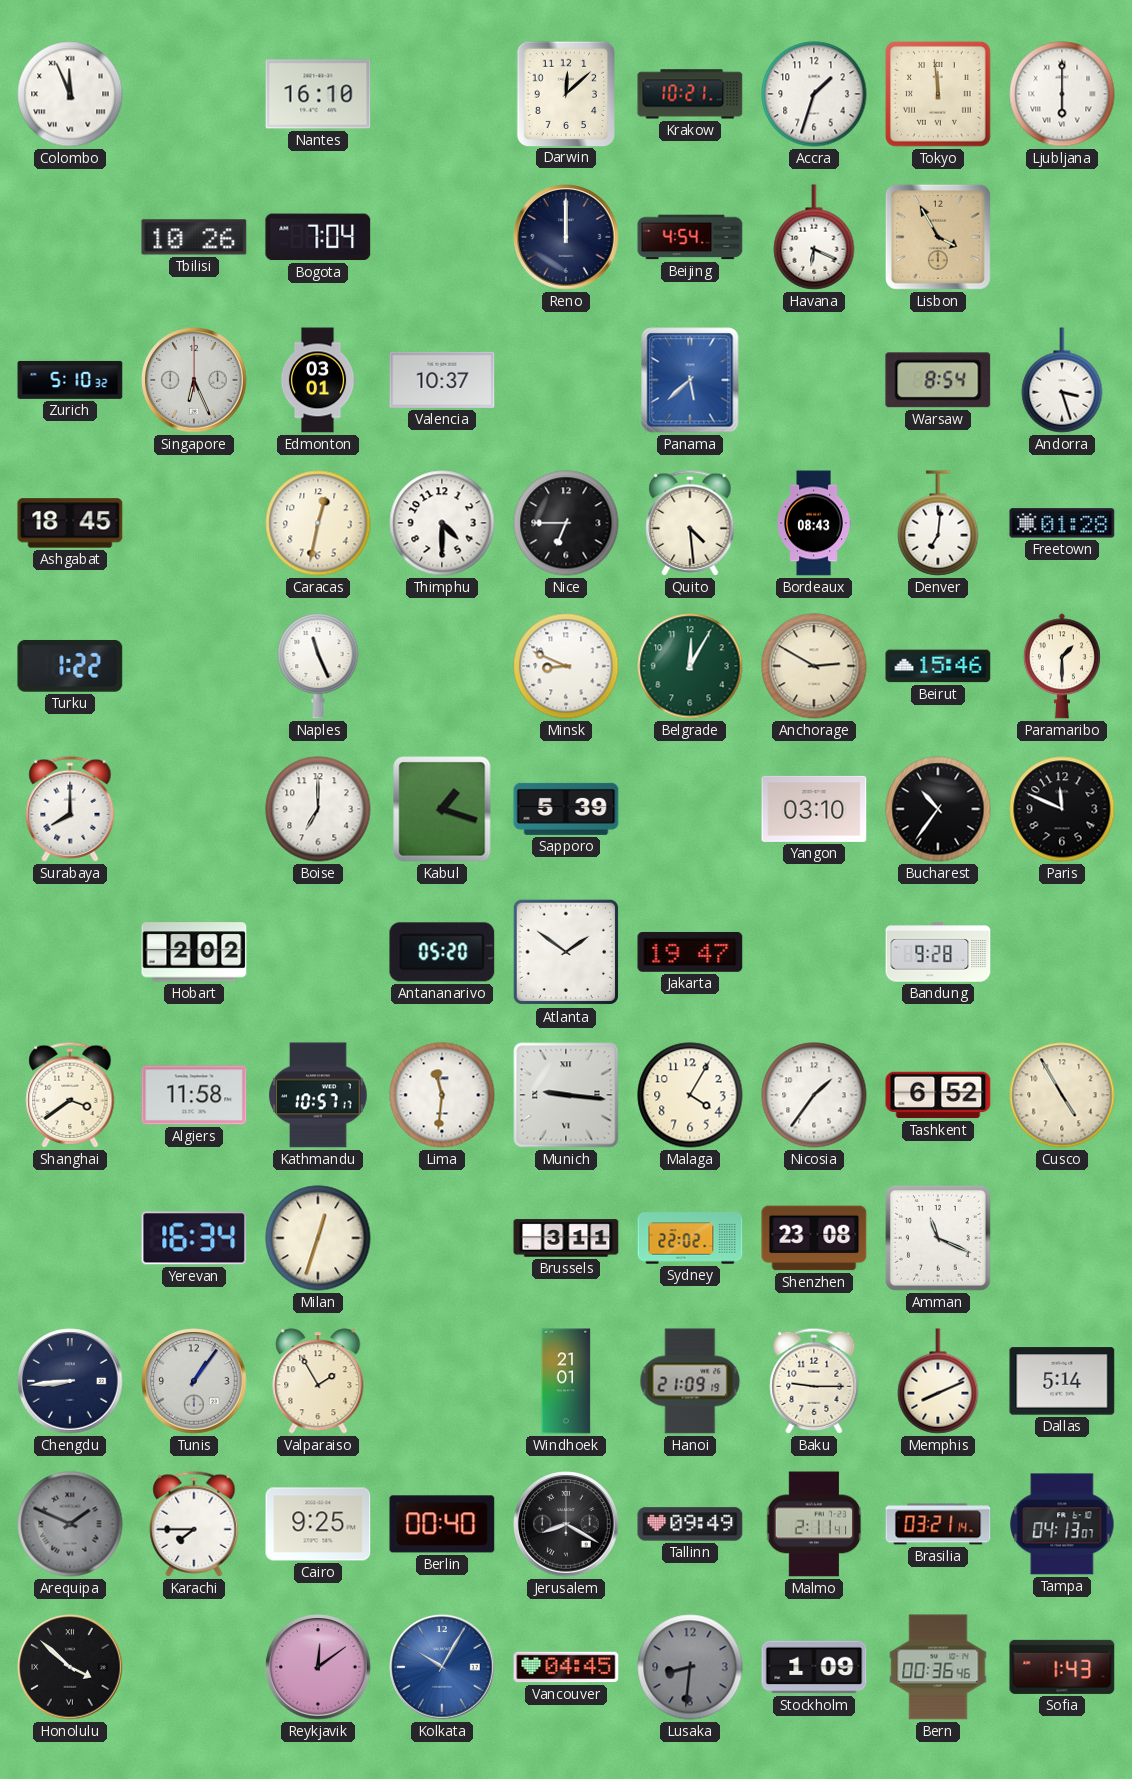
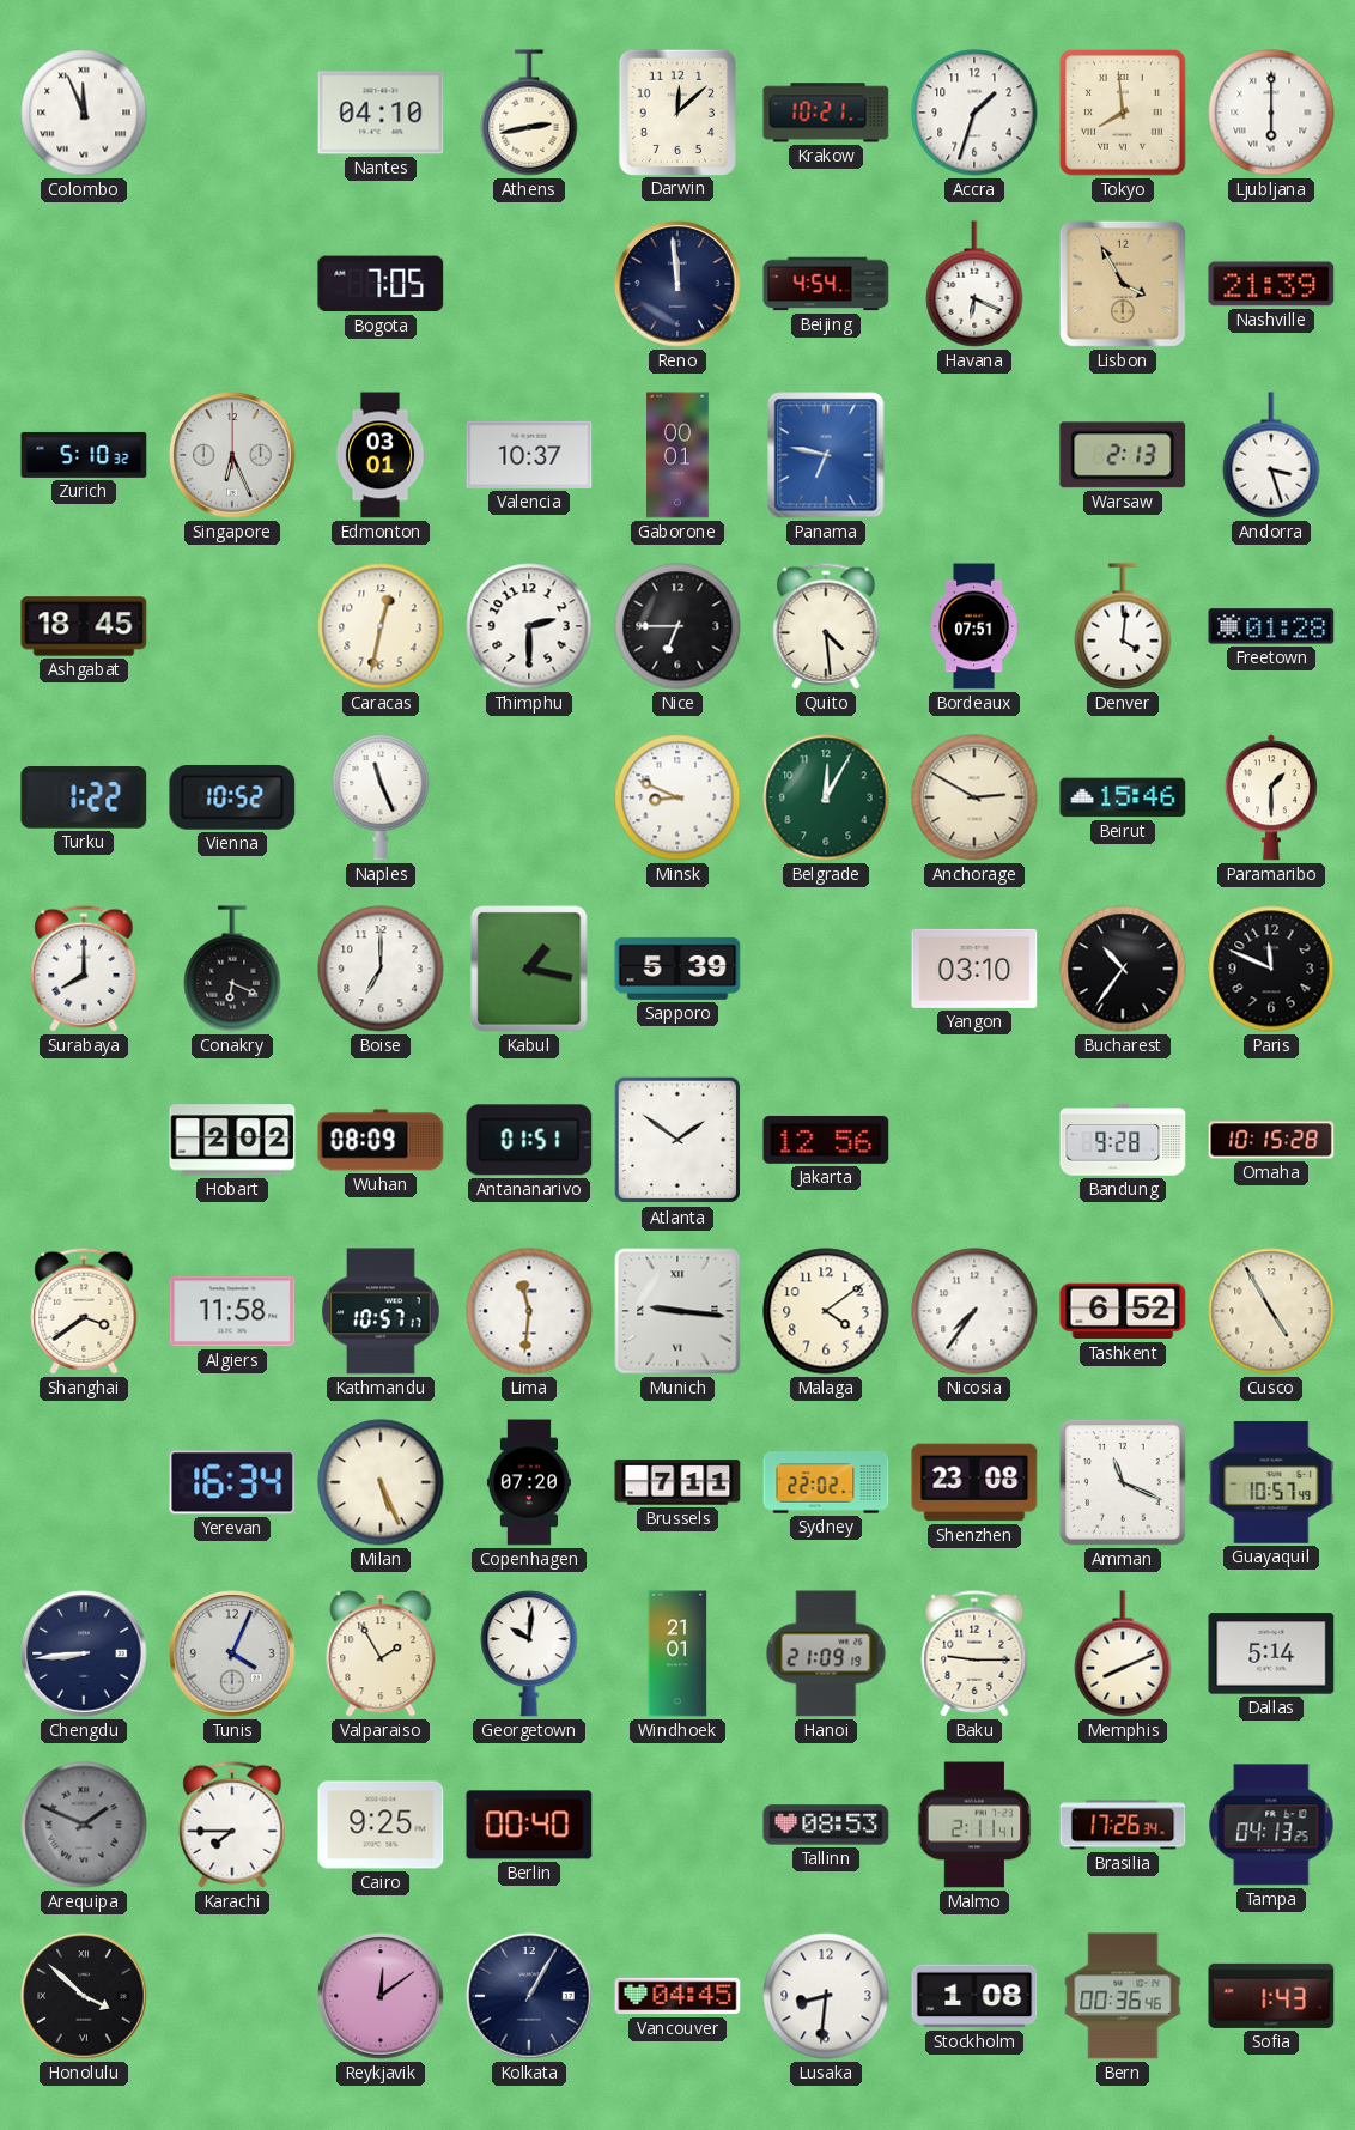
Nantes: 16:10 -> 04:10 (381, 113)
Athens: none -> 2:43 (529, 113)
Tokyo: 11:59 -> 7:59 (1124, 114)
Tbilisi: 10:26 -> none (194, 237)
Bogota: 7:04 -> 7:05 (381, 284)
Reno: 12:00 -> 11:59 (677, 284)
Nashville: none -> 21:39 (1271, 284)
Gaborone: none -> 00:01 (677, 455)
Panama: 5:38 -> 6:47 (826, 455)
Warsaw: 8:54 -> 2:13 (1123, 455)
Thimphu: 4:30 -> 2:30 (529, 626)
Bordeaux: 08:43 -> 07:51 (974, 626)
Denver: 7:01 -> 4:01 (1123, 626)
Vienna: none -> 10:52 (232, 797)
Conakry: none -> 6:19 (232, 969)
Kabul: 1:18 -> 1:17 (529, 969)
Wuhan: none -> 08:09 (381, 1140)
Antananarivo: 05:20 -> 01:51 (529, 1140)
Jakarta: 19:47 -> 12:56 (826, 1140)
Omaha: none -> 10:15 (1271, 1140)
Malaga: 4:05 -> 4:09 (826, 1311)
Nicosia: 1:36 -> 7:36 (974, 1311)
Milan: 12:33 -> 5:26 (381, 1482)
Copenhagen: none -> 07:20 (529, 1482)
Brussels: 3:11 -> 7:11 (677, 1482)
Guayaquil: none -> 10:57 (1271, 1482)
Tunis: 1:06 -> 4:04 (232, 1653)
Georgetown: none -> 10:01 (529, 1655)
Jerusalem: 8:20 -> none (566, 1524)
Tallinn: 09:49 -> 08:53 (826, 1825)
Brasilia: 03:21 -> 17:26 (1123, 1825)
Tampa: 04:13:07 -> 04:13:25 (1271, 1825)
Kolkata: 10:05 -> 1:05 (529, 1996)
Kolkata dial: blue -> navy (529, 1996)
Lusaka dial: grey -> white (826, 1996)
Stockholm: 1:09 -> 1:08 (974, 1996)
